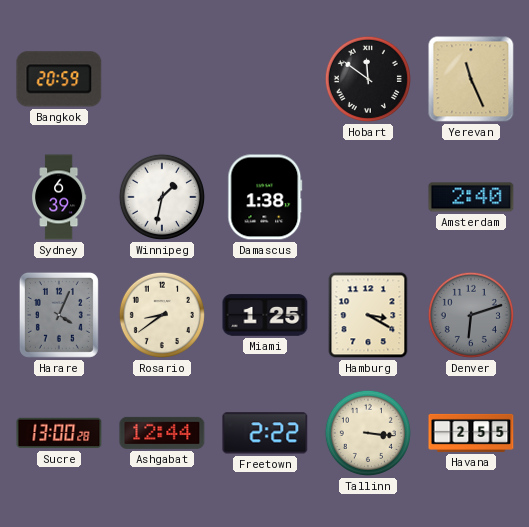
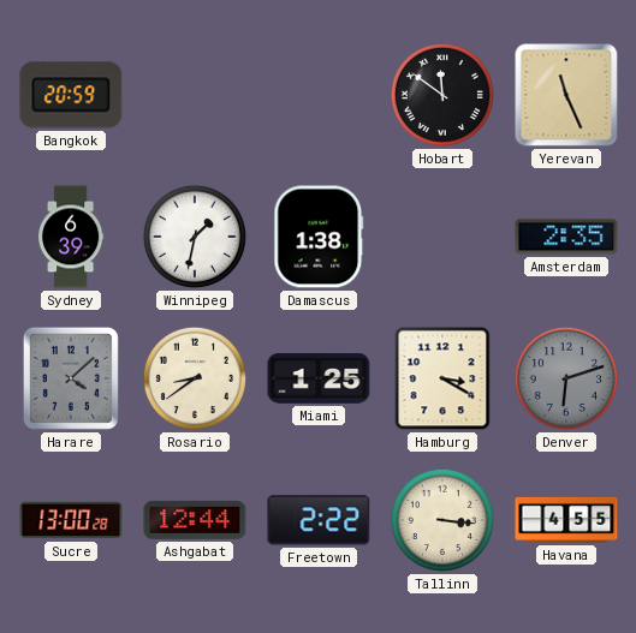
Amsterdam: 2:40 -> 2:35 (566, 237)
Harare: 4:04 -> 4:08 (71, 378)
Havana: 2:55 -> 4:55 (566, 520)
